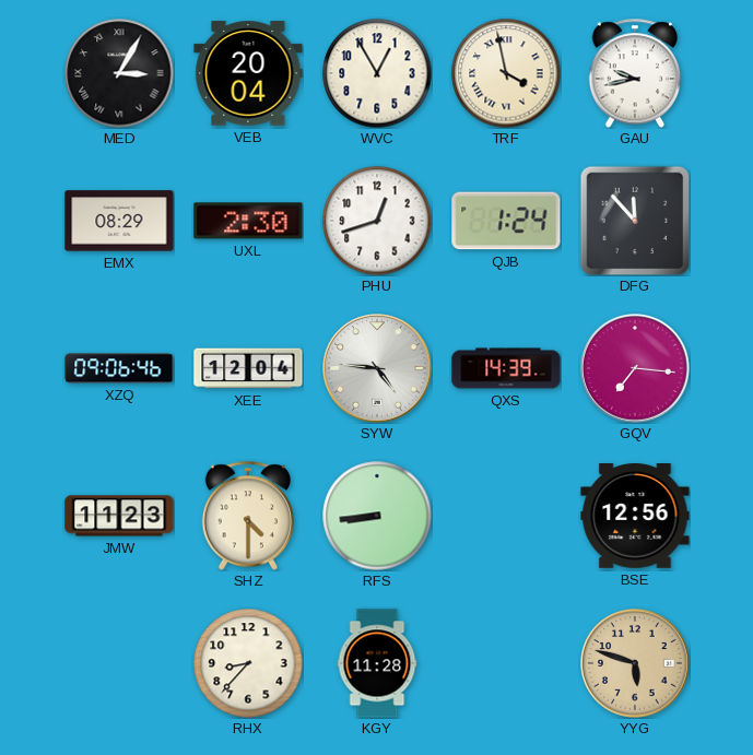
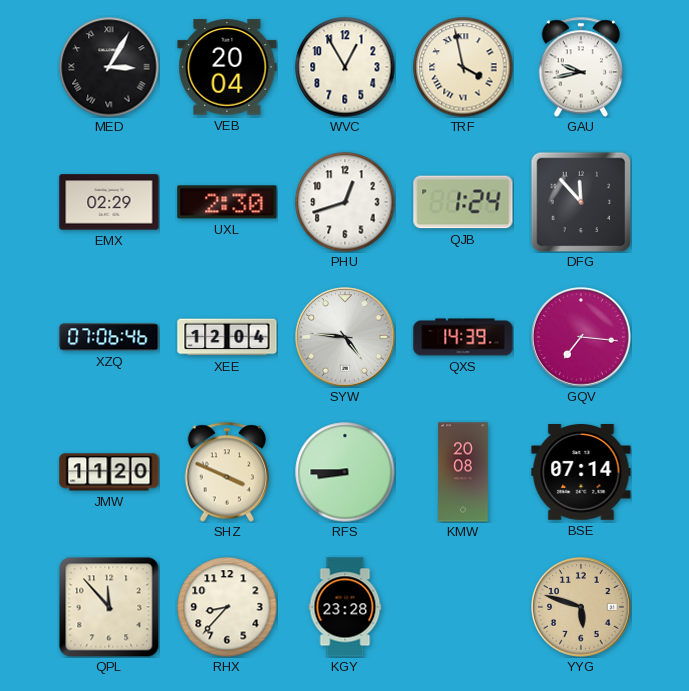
EMX: 08:29 -> 02:29 (109, 202)
XZQ: 09:06 -> 07:06 (109, 337)
JMW: 11:23 -> 11:20 (109, 472)
SHZ: 4:30 -> 3:49 (227, 472)
RFS: 8:44 -> 8:45 (345, 472)
KMW: none -> 20:08 (463, 472)
BSE: 12:56 -> 07:14 (581, 473)
QPL: none -> 11:53 (109, 607)
KGY: 11:28 -> 23:28 (345, 607)
